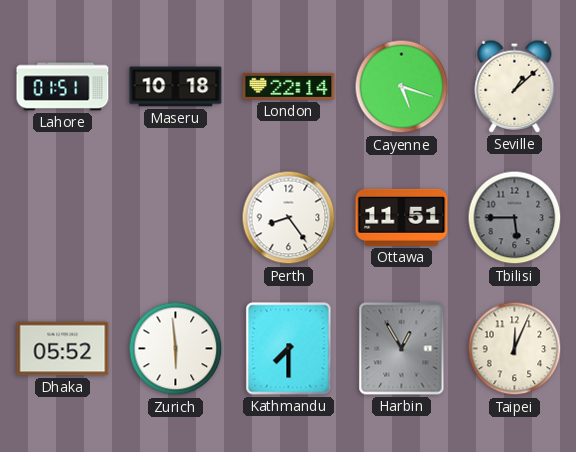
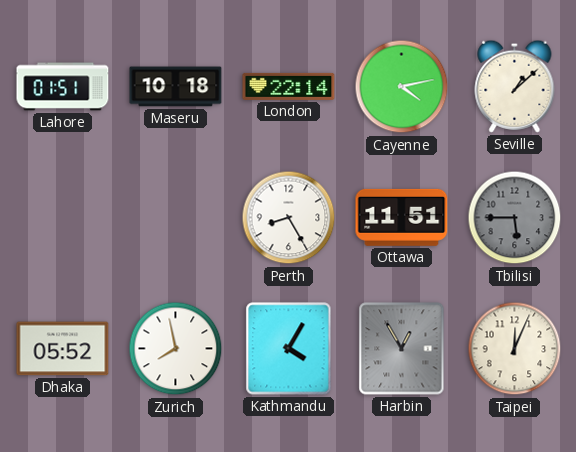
Cayenne: 5:18 -> 4:13 (402, 87)
Perth: 8:24 -> 8:25 (289, 218)
Zurich: 5:59 -> 7:58 (176, 349)
Kathmandu: 7:30 -> 4:05 (289, 349)
